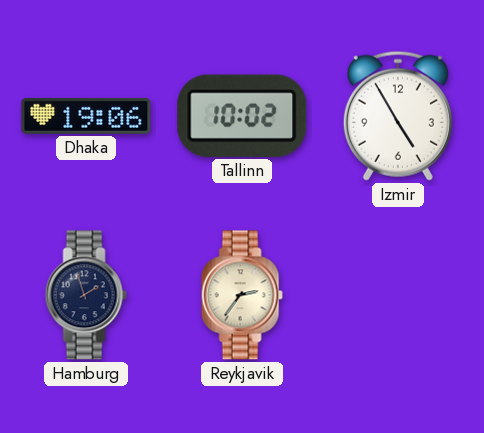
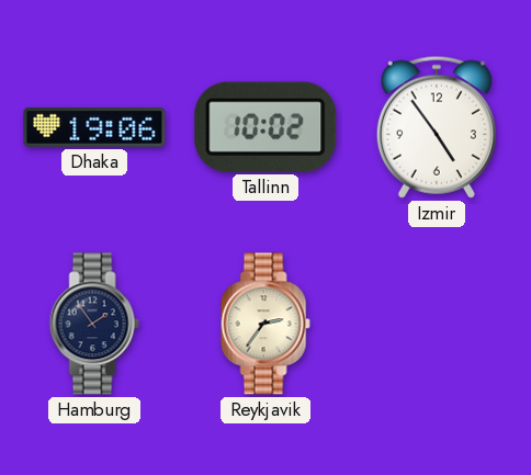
Izmir: 4:55 -> 4:54 (437, 127)
Hamburg: 1:57 -> 1:54 (94, 324)
